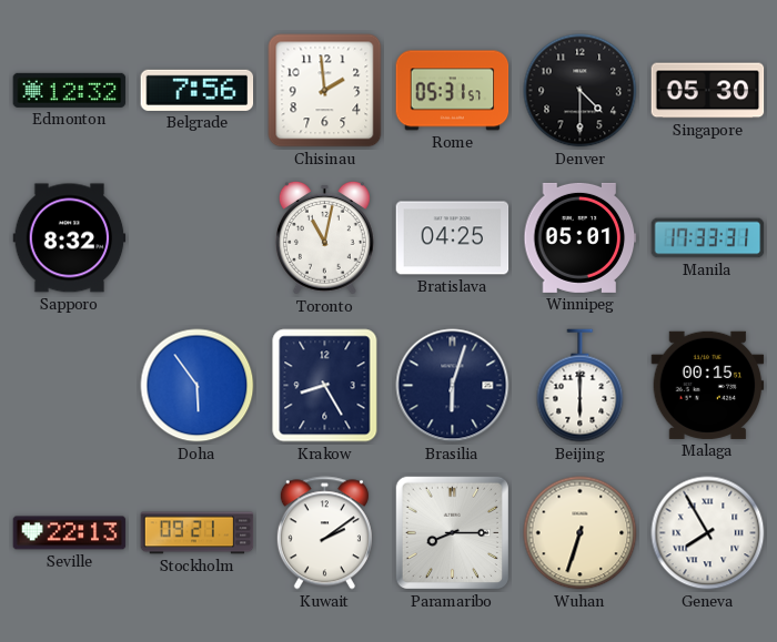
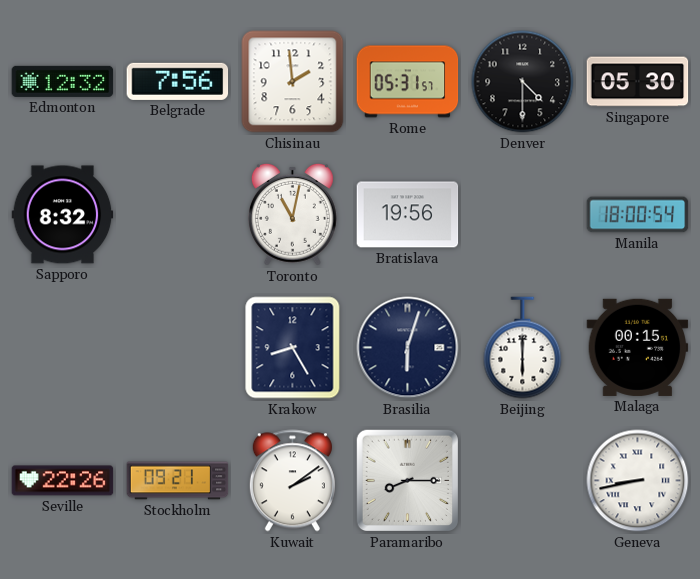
Bratislava: 04:25 -> 19:56 (408, 215)
Winnipeg: 05:01 -> none (581, 237)
Manila: 17:33 -> 18:00 (638, 215)
Doha: 5:54 -> none (198, 386)
Seville: 22:13 -> 22:26 (63, 481)
Wuhan: 6:33 -> none (581, 533)
Geneva: 7:55 -> 8:43 (638, 481)
